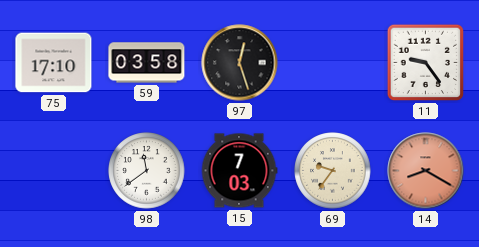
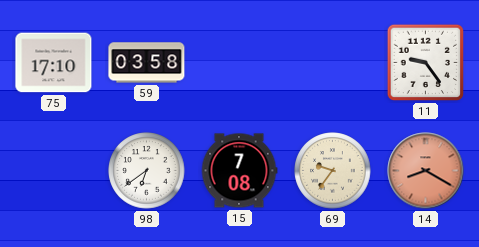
97: 12:27 -> none (240, 63)
98: 11:39 -> 6:39 (147, 171)
15: 7:03 -> 7:08 (239, 171)
